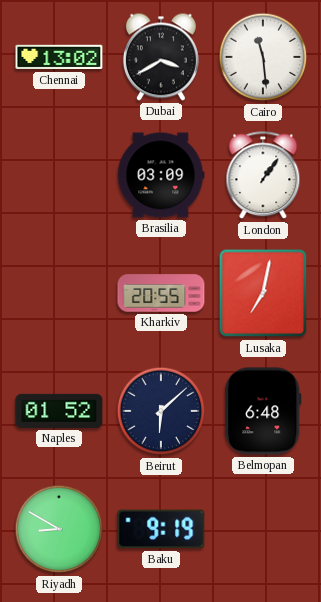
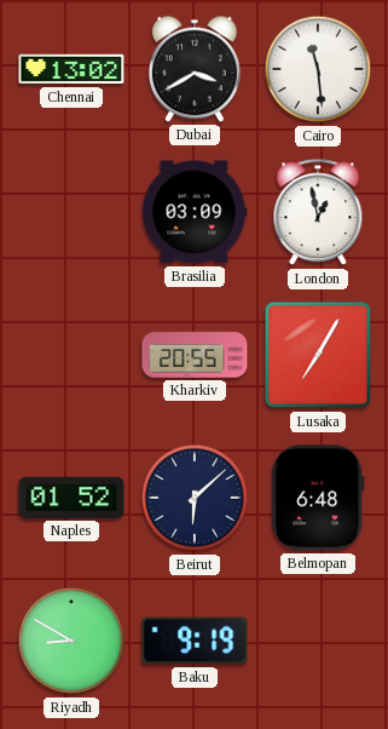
London: 1:06 -> 12:58 (318, 213)
Lusaka: 7:02 -> 7:05 (318, 355)
